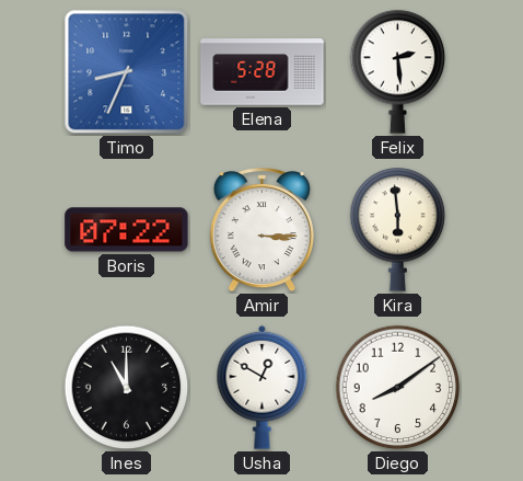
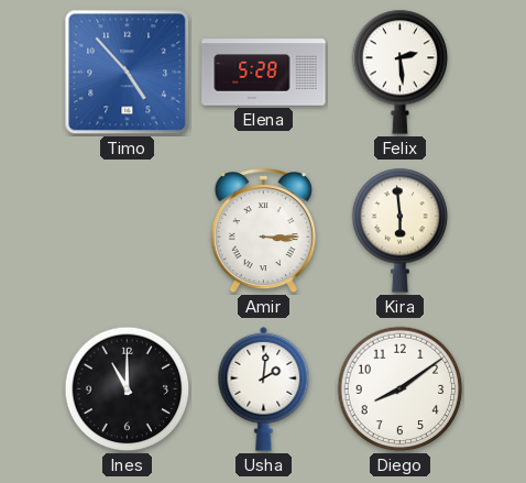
Timo: 8:34 -> 4:53 (128, 73)
Boris: 07:22 -> none (127, 230)
Usha: 12:50 -> 2:01 (264, 388)
